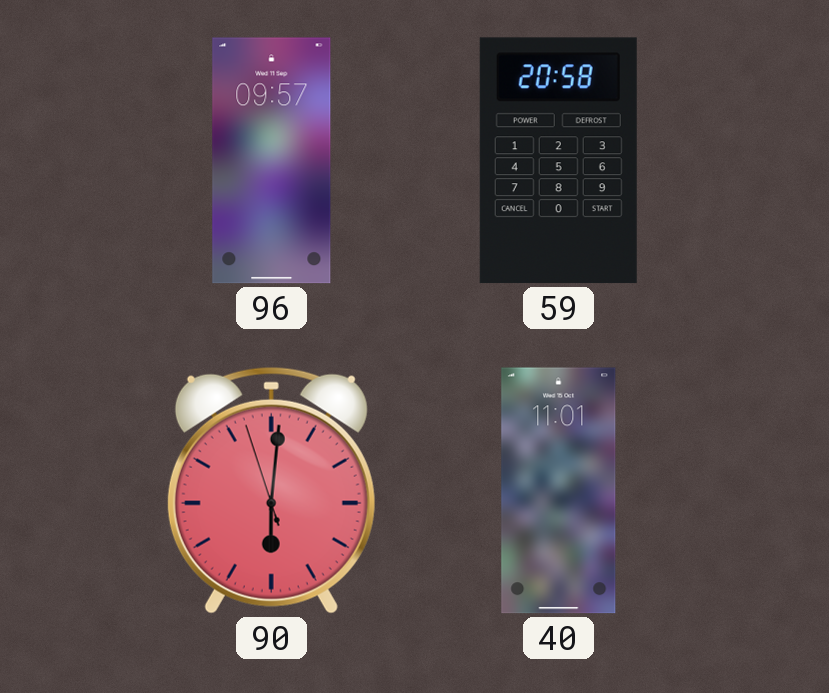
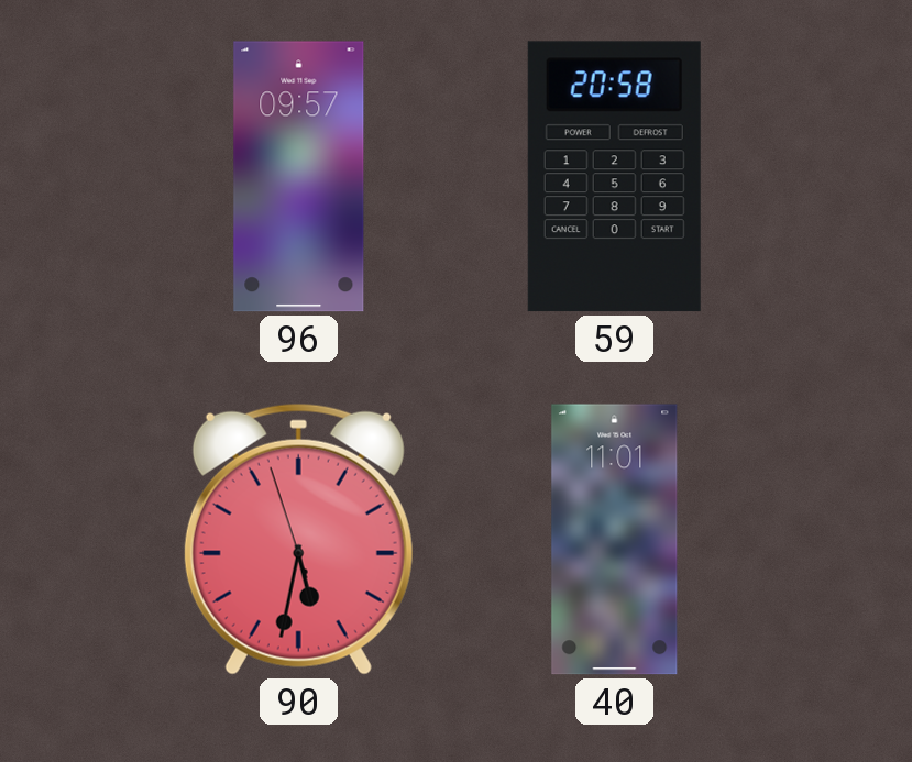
90: 6:00 -> 5:31 (298, 539)
